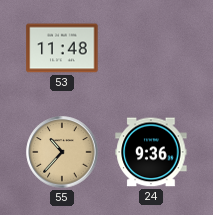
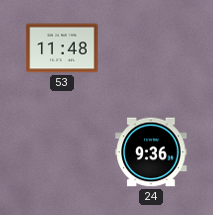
55: 10:37 -> none (62, 152)
